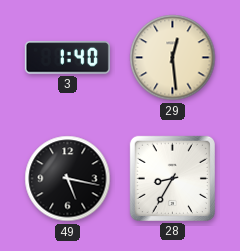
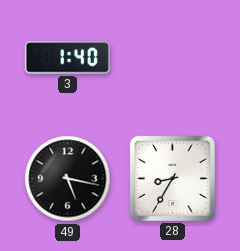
29: 12:29 -> none (173, 58)
